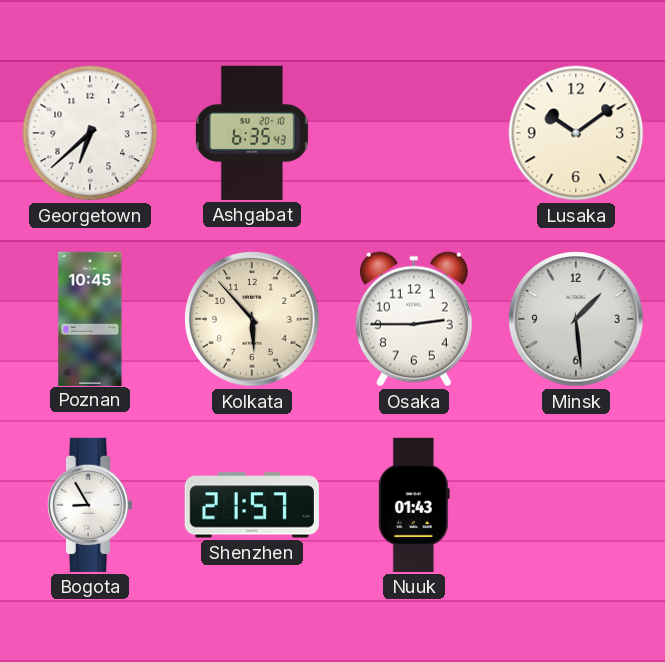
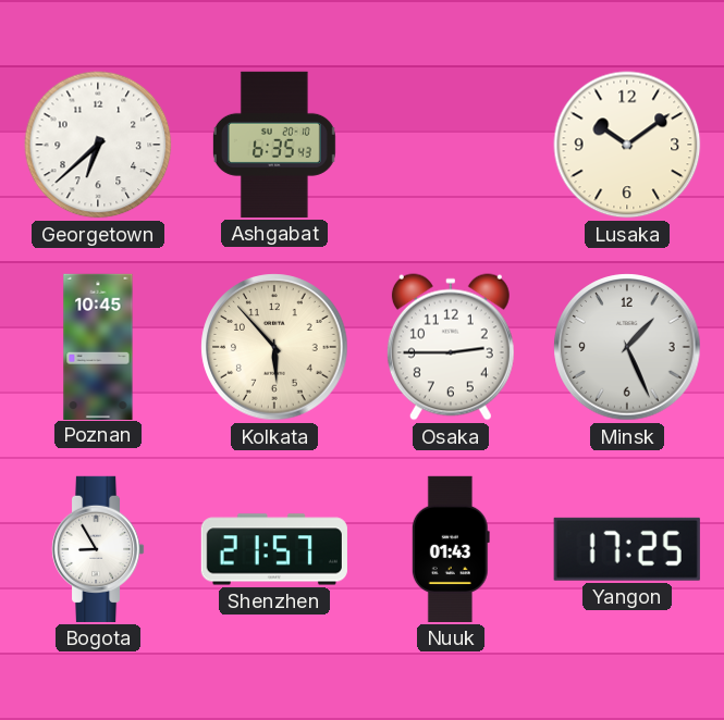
Minsk: 1:29 -> 1:26 (627, 347)
Yangon: none -> 17:25 (627, 549)
